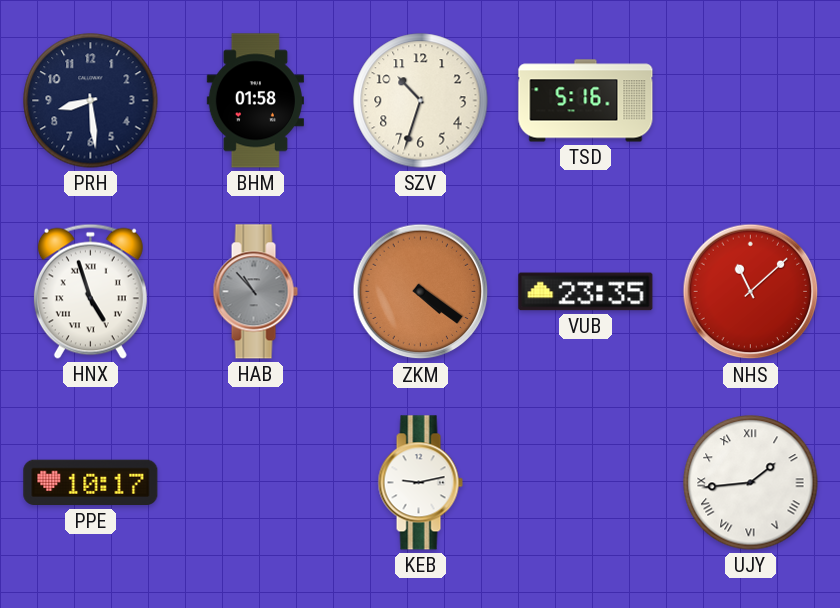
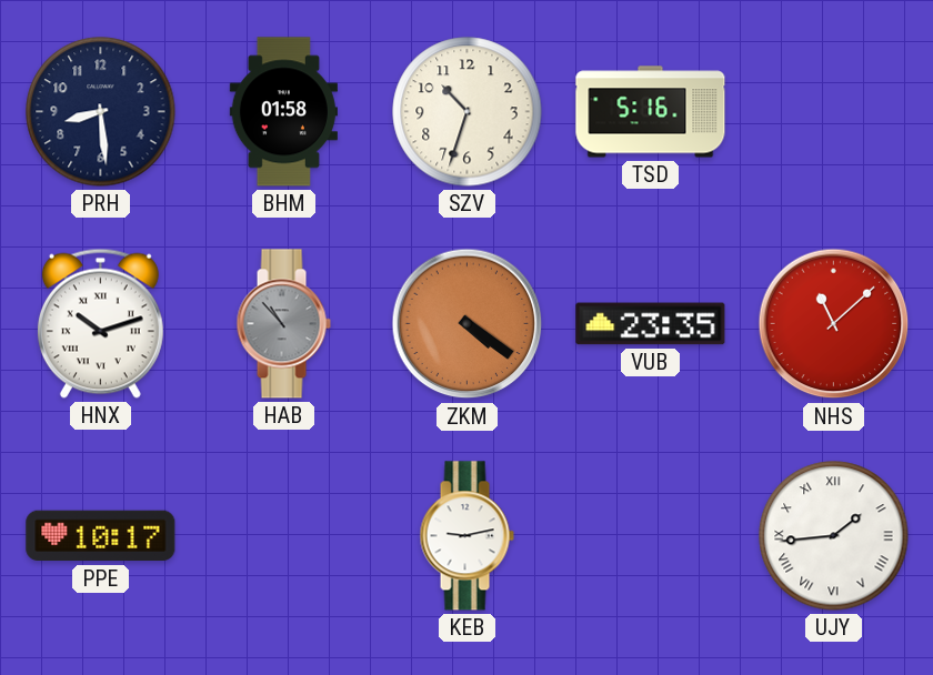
HNX: 4:57 -> 10:12 (100, 323)
